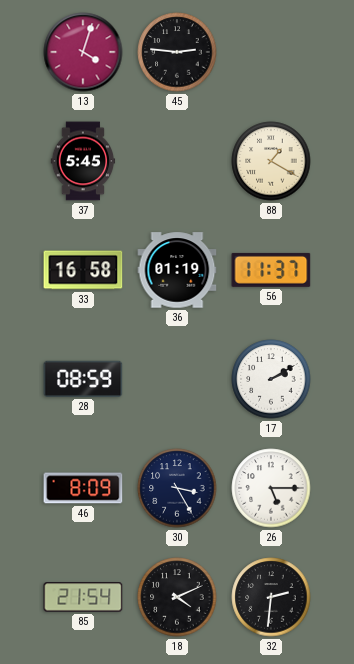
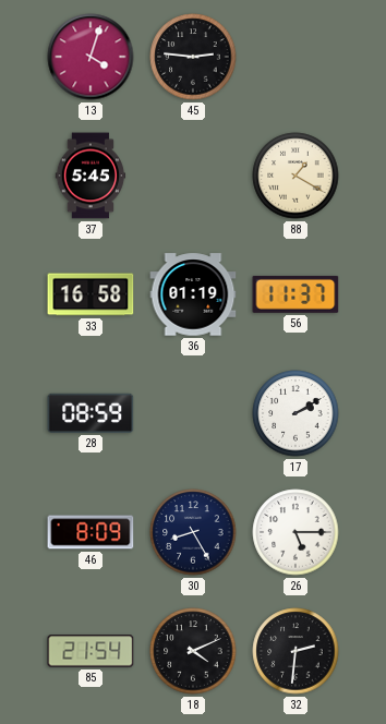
30: 3:25 -> 8:25 (193, 532)
